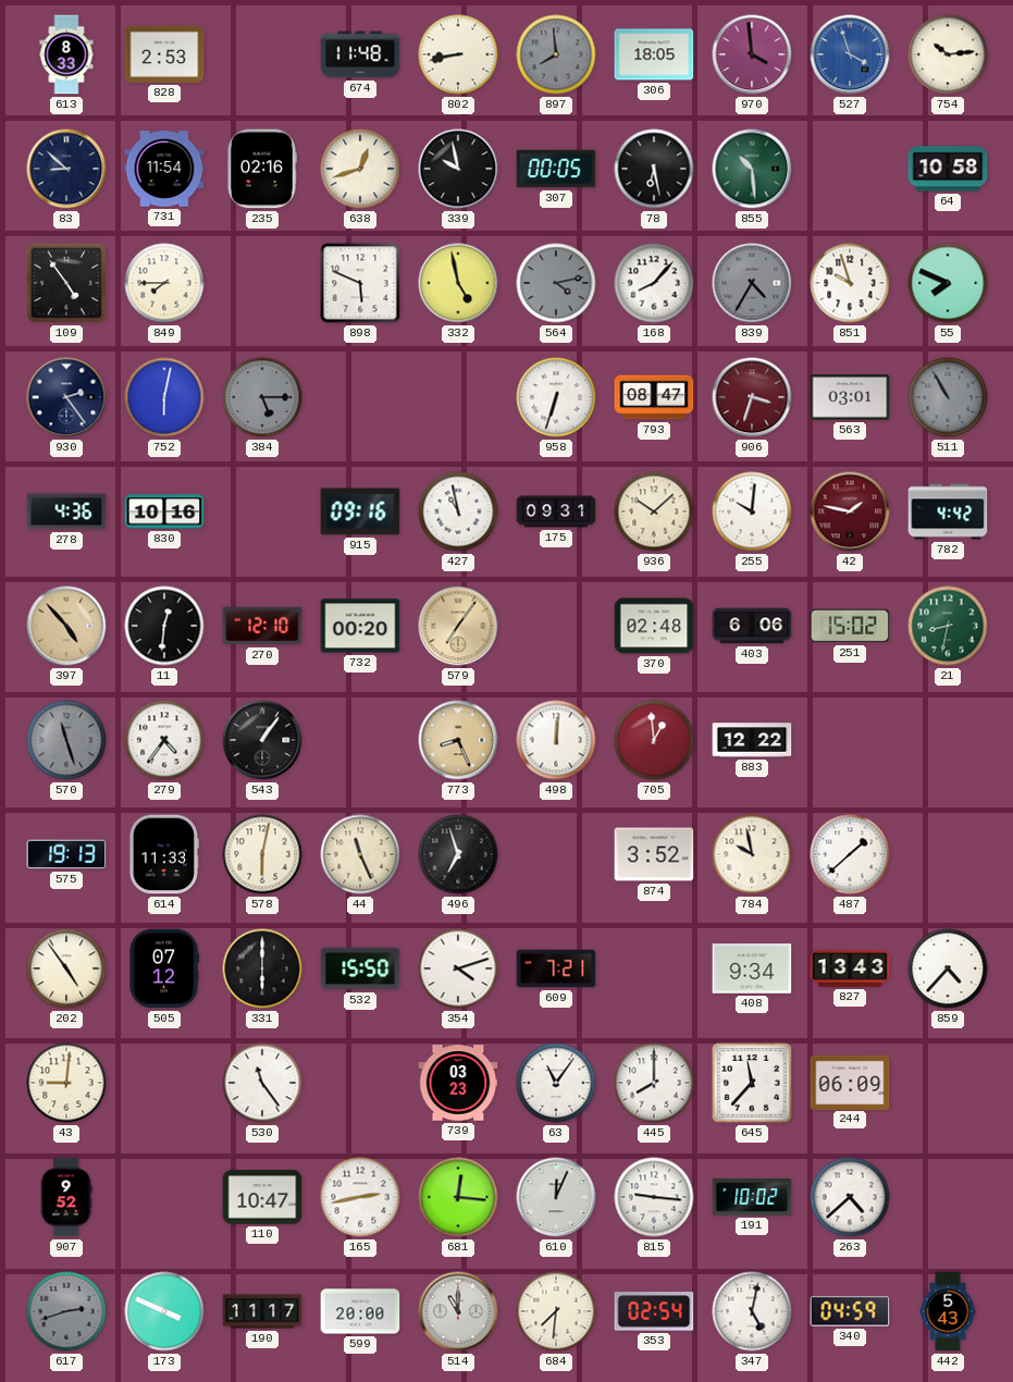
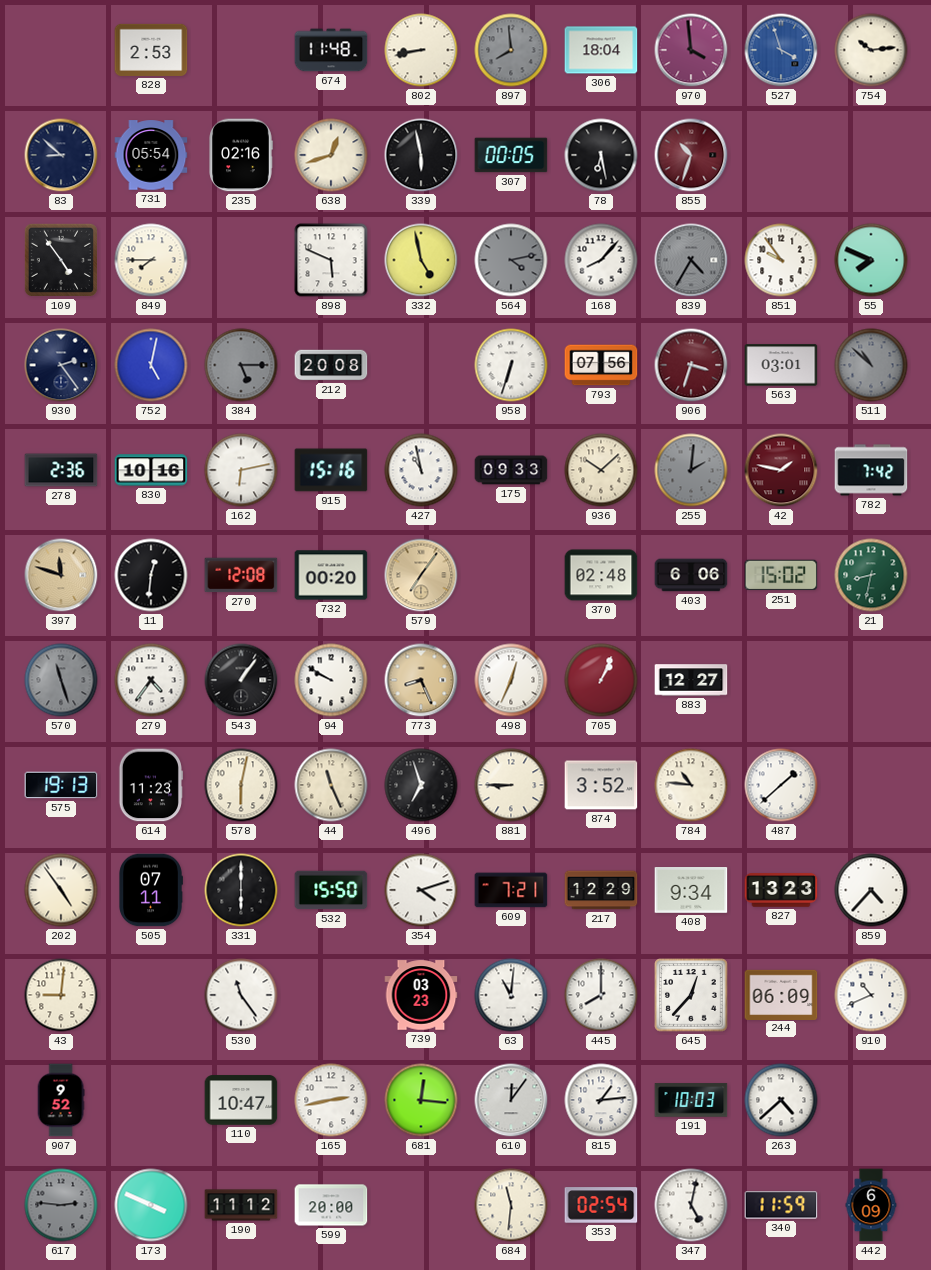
613: 8:33 -> none (66, 54)
306: 18:05 -> 18:04 (601, 50)
731: 11:54 -> 05:54 (151, 155)
339: 9:58 -> 5:58 (421, 155)
855: 10:29 -> 10:33 (691, 155)
855 dial: green -> burgundy (691, 155)
64: 10:58 -> none (948, 169)
851: 9:57 -> 9:54 (781, 260)
752: 6:02 -> 5:02 (151, 365)
212: none -> 20:08 (331, 365)
793: 08:47 -> 07:56 (601, 365)
511: 10:55 -> 10:52 (871, 365)
278: 4:36 -> 2:36 (61, 470)
162: none -> 6:13 (241, 470)
915: 09:16 -> 15:16 (331, 470)
175: 09:31 -> 09:33 (511, 470)
255: 10:01 -> 2:01 (691, 470)
255 dial: white -> grey (691, 470)
782: 4:42 -> 7:42 (871, 470)
397: 4:53 -> 11:48 (61, 575)
270: 12:10 -> 12:08 (241, 575)
94: none -> 9:50 (331, 680)
498: 12:01 -> 12:34 (511, 680)
705: 12:59 -> 1:04 (601, 680)
883: 12:22 -> 12:27 (691, 680)
614: 11:33 -> 11:23 (151, 785)
881: none -> 8:45 (511, 785)
784: 9:58 -> 10:46 (691, 785)
505: 07:12 -> 07:11 (151, 890)
217: none -> 12:29 (601, 890)
827: 13:43 -> 13:23 (781, 890)
63: 11:06 -> 11:01 (511, 995)
645: 11:37 -> 12:37 (691, 995)
910: none -> 10:41 (871, 995)
610: 12:04 -> 12:06 (511, 1100)
815: 9:16 -> 1:14 (601, 1100)
191: 10:02 -> 10:03 (691, 1100)
617: 2:42 -> 2:46 (61, 1205)
190: 11:17 -> 11:12 (241, 1205)
514: 11:00 -> none (458, 1311)
684: 7:31 -> 11:31 (511, 1205)
340: 04:59 -> 11:59 (781, 1205)
442: 5:43 -> 6:09 (871, 1205)
